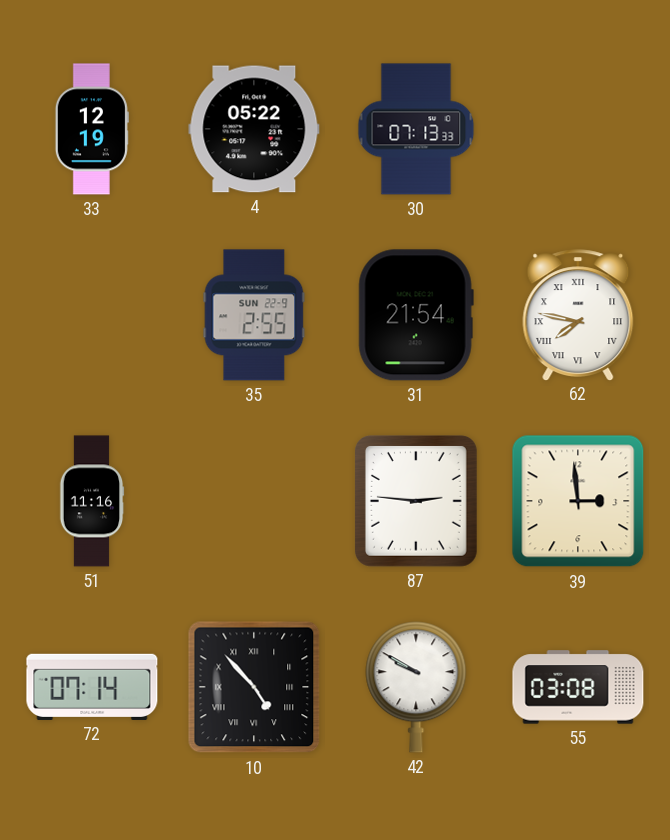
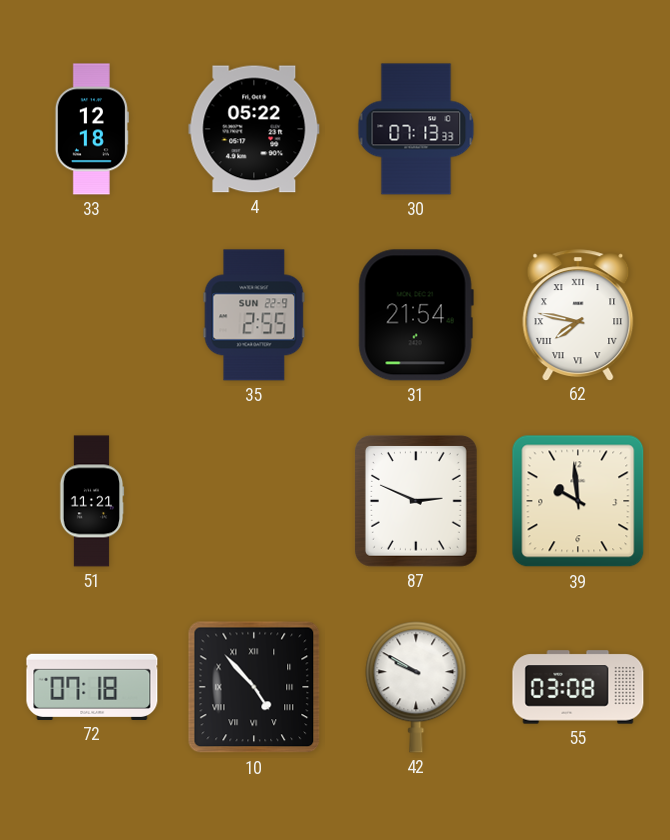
33: 12:19 -> 12:18 (92, 129)
51: 11:16 -> 11:21 (92, 501)
87: 2:46 -> 2:49 (416, 502)
39: 2:59 -> 9:59 (578, 501)
72: 07:14 -> 07:18 (92, 687)
